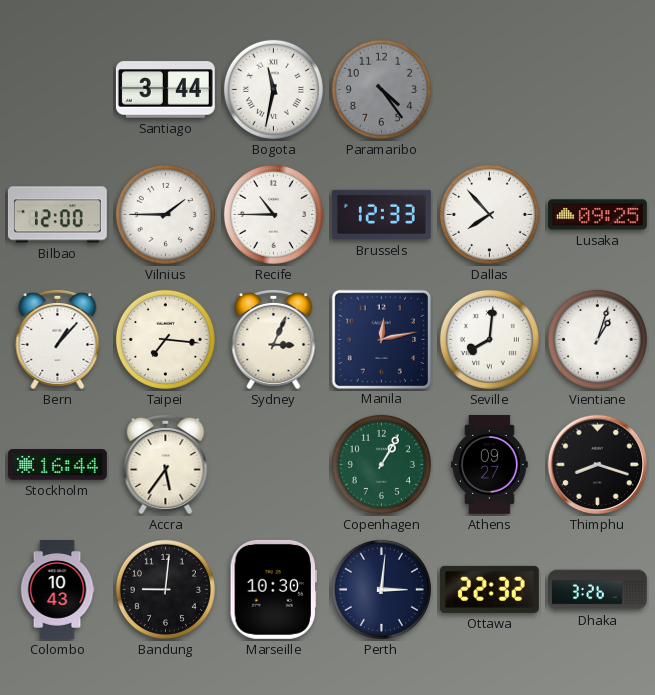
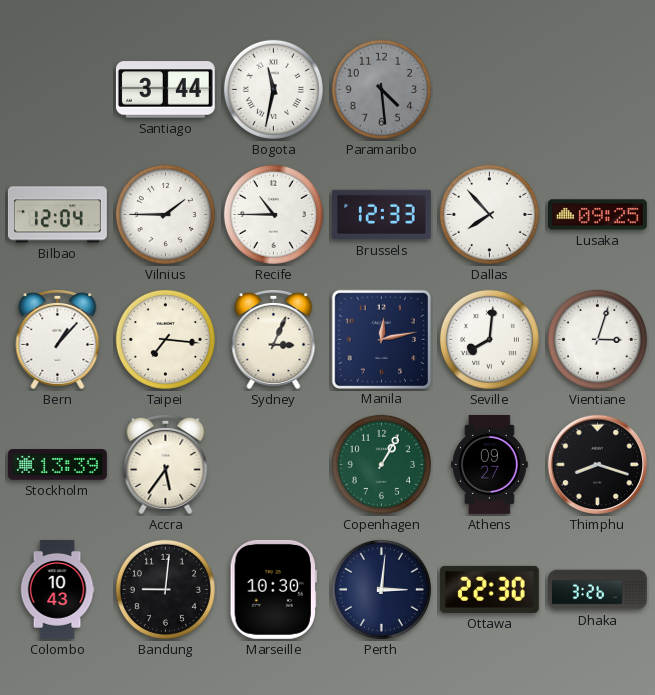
Paramaribo: 4:24 -> 4:29 (381, 89)
Bilbao: 12:00 -> 12:04 (57, 215)
Vientiane: 1:03 -> 3:03 (597, 339)
Stockholm: 16:44 -> 13:39 (57, 465)
Ottawa: 22:32 -> 22:30 (489, 589)
